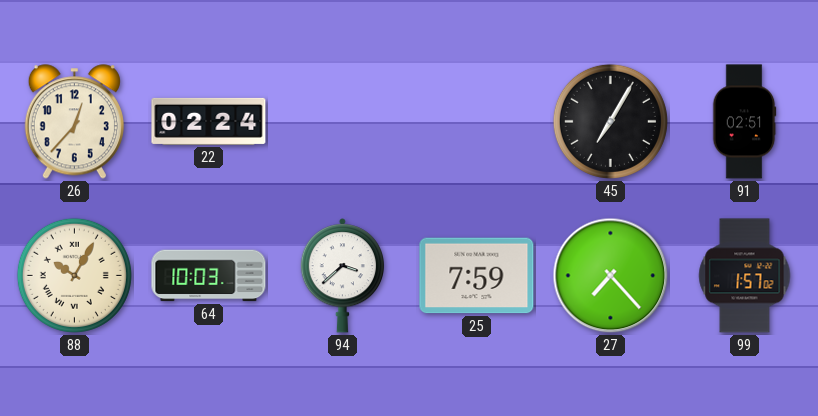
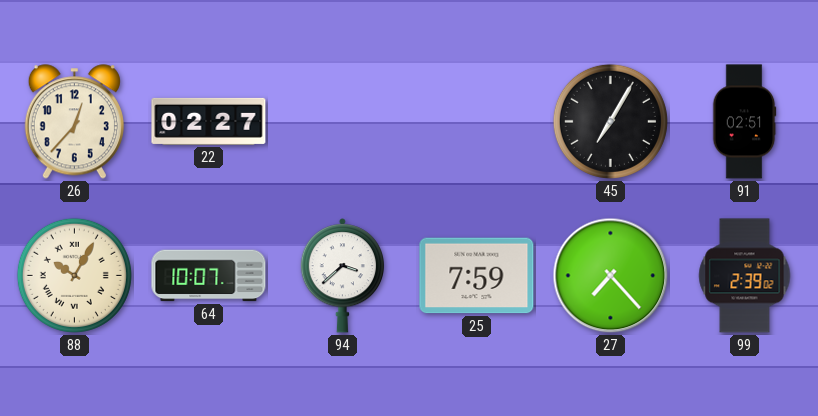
22: 02:24 -> 02:27 (209, 121)
64: 10:03 -> 10:07 (209, 276)
99: 1:57 -> 2:39 (745, 276)
